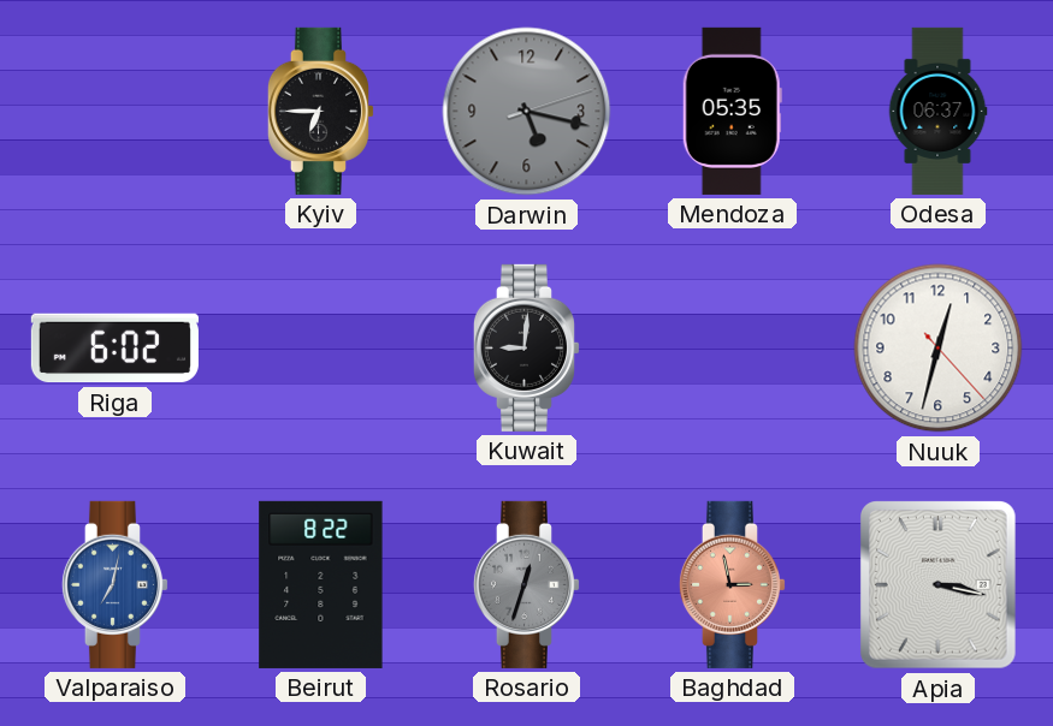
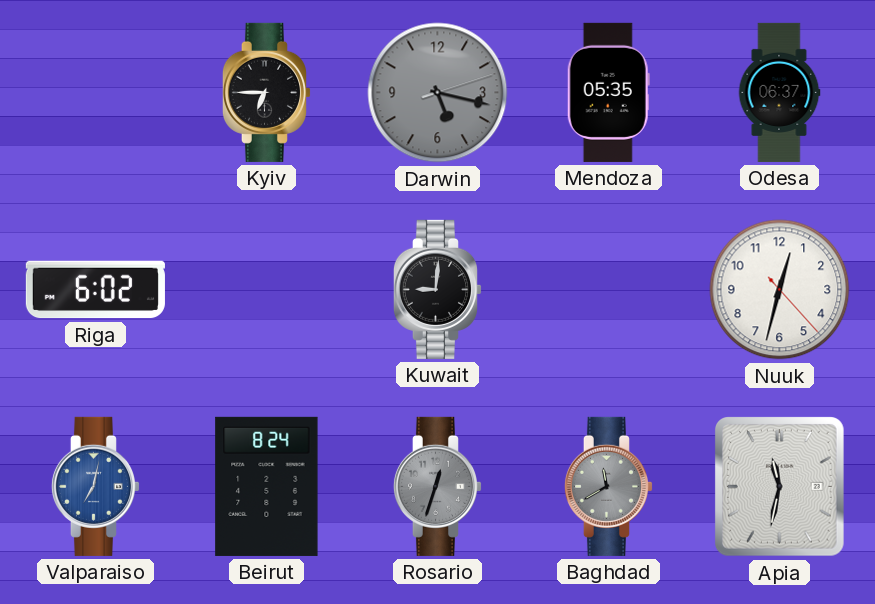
Beirut: 8:22 -> 8:24 (267, 486)
Baghdad: 2:58 -> 11:40 (608, 486)
Baghdad dial: salmon -> grey (608, 486)
Apia: 3:17 -> 11:32 (780, 487)
